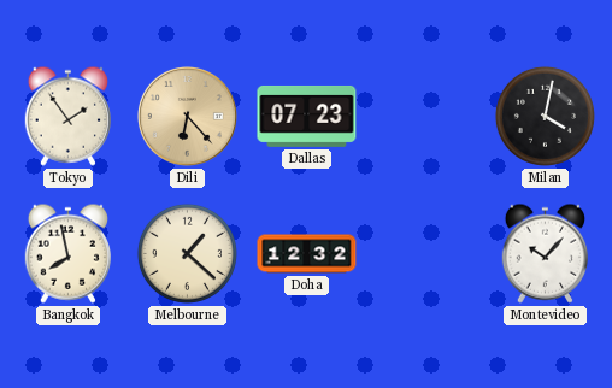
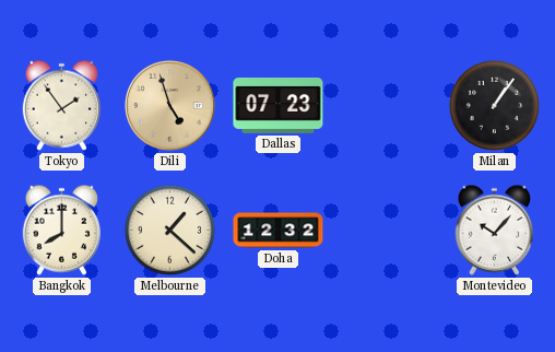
Dili: 6:23 -> 4:57 (169, 105)
Milan: 4:02 -> 1:06 (494, 105)
Bangkok: 7:58 -> 8:00 (61, 230)
